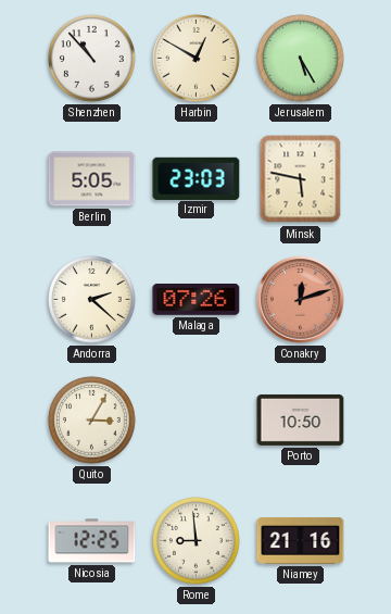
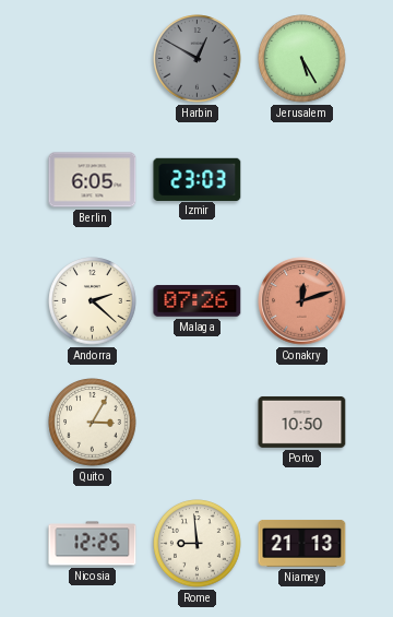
Shenzhen: 10:53 -> none (92, 59)
Harbin dial: cream -> grey (198, 59)
Berlin: 5:05 -> 6:05 (93, 180)
Minsk: 5:47 -> none (301, 179)
Niamey: 21:16 -> 21:13 (302, 543)
